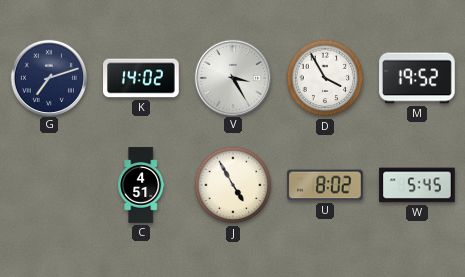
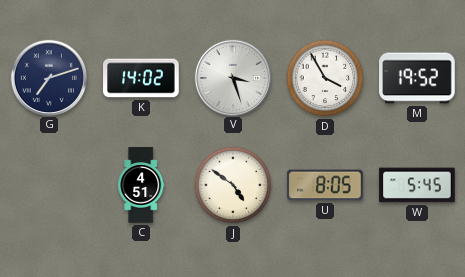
V: 3:25 -> 3:27 (232, 77)
J: 4:55 -> 4:51 (233, 185)
U: 8:02 -> 8:05 (325, 185)
